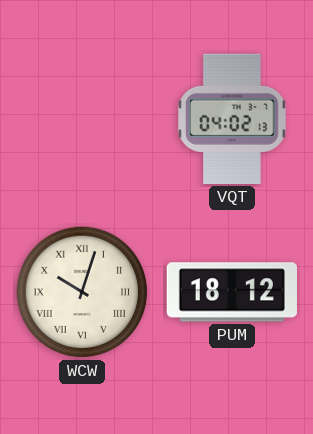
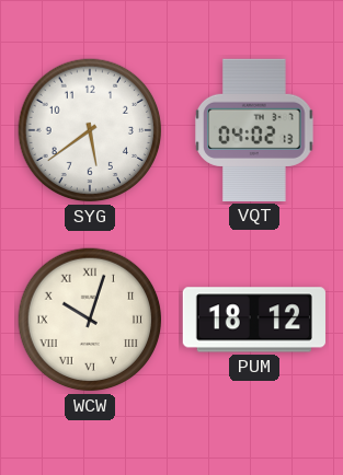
SYG: none -> 5:39 (90, 130)
